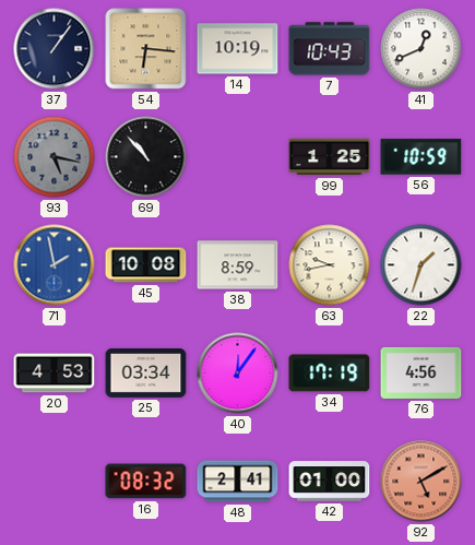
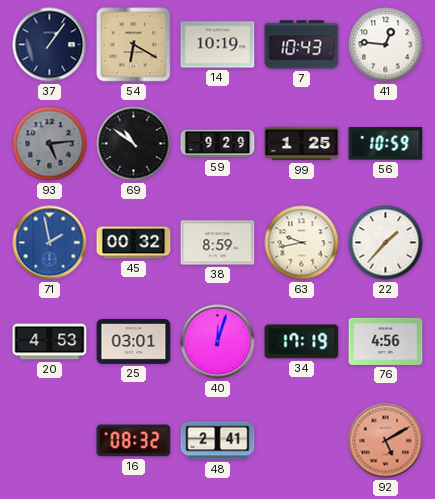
54: 6:16 -> 6:20 (134, 45)
41: 12:41 -> 12:46 (386, 45)
93: 5:17 -> 5:14 (50, 144)
69: 10:53 -> 10:51 (134, 144)
59: none -> 9:29 (218, 144)
45: 10:08 -> 00:32 (134, 243)
22: 1:33 -> 1:37 (386, 243)
25: 03:34 -> 03:01 (134, 341)
40: 12:06 -> 12:03 (218, 342)
42: 01:00 -> none (330, 482)
